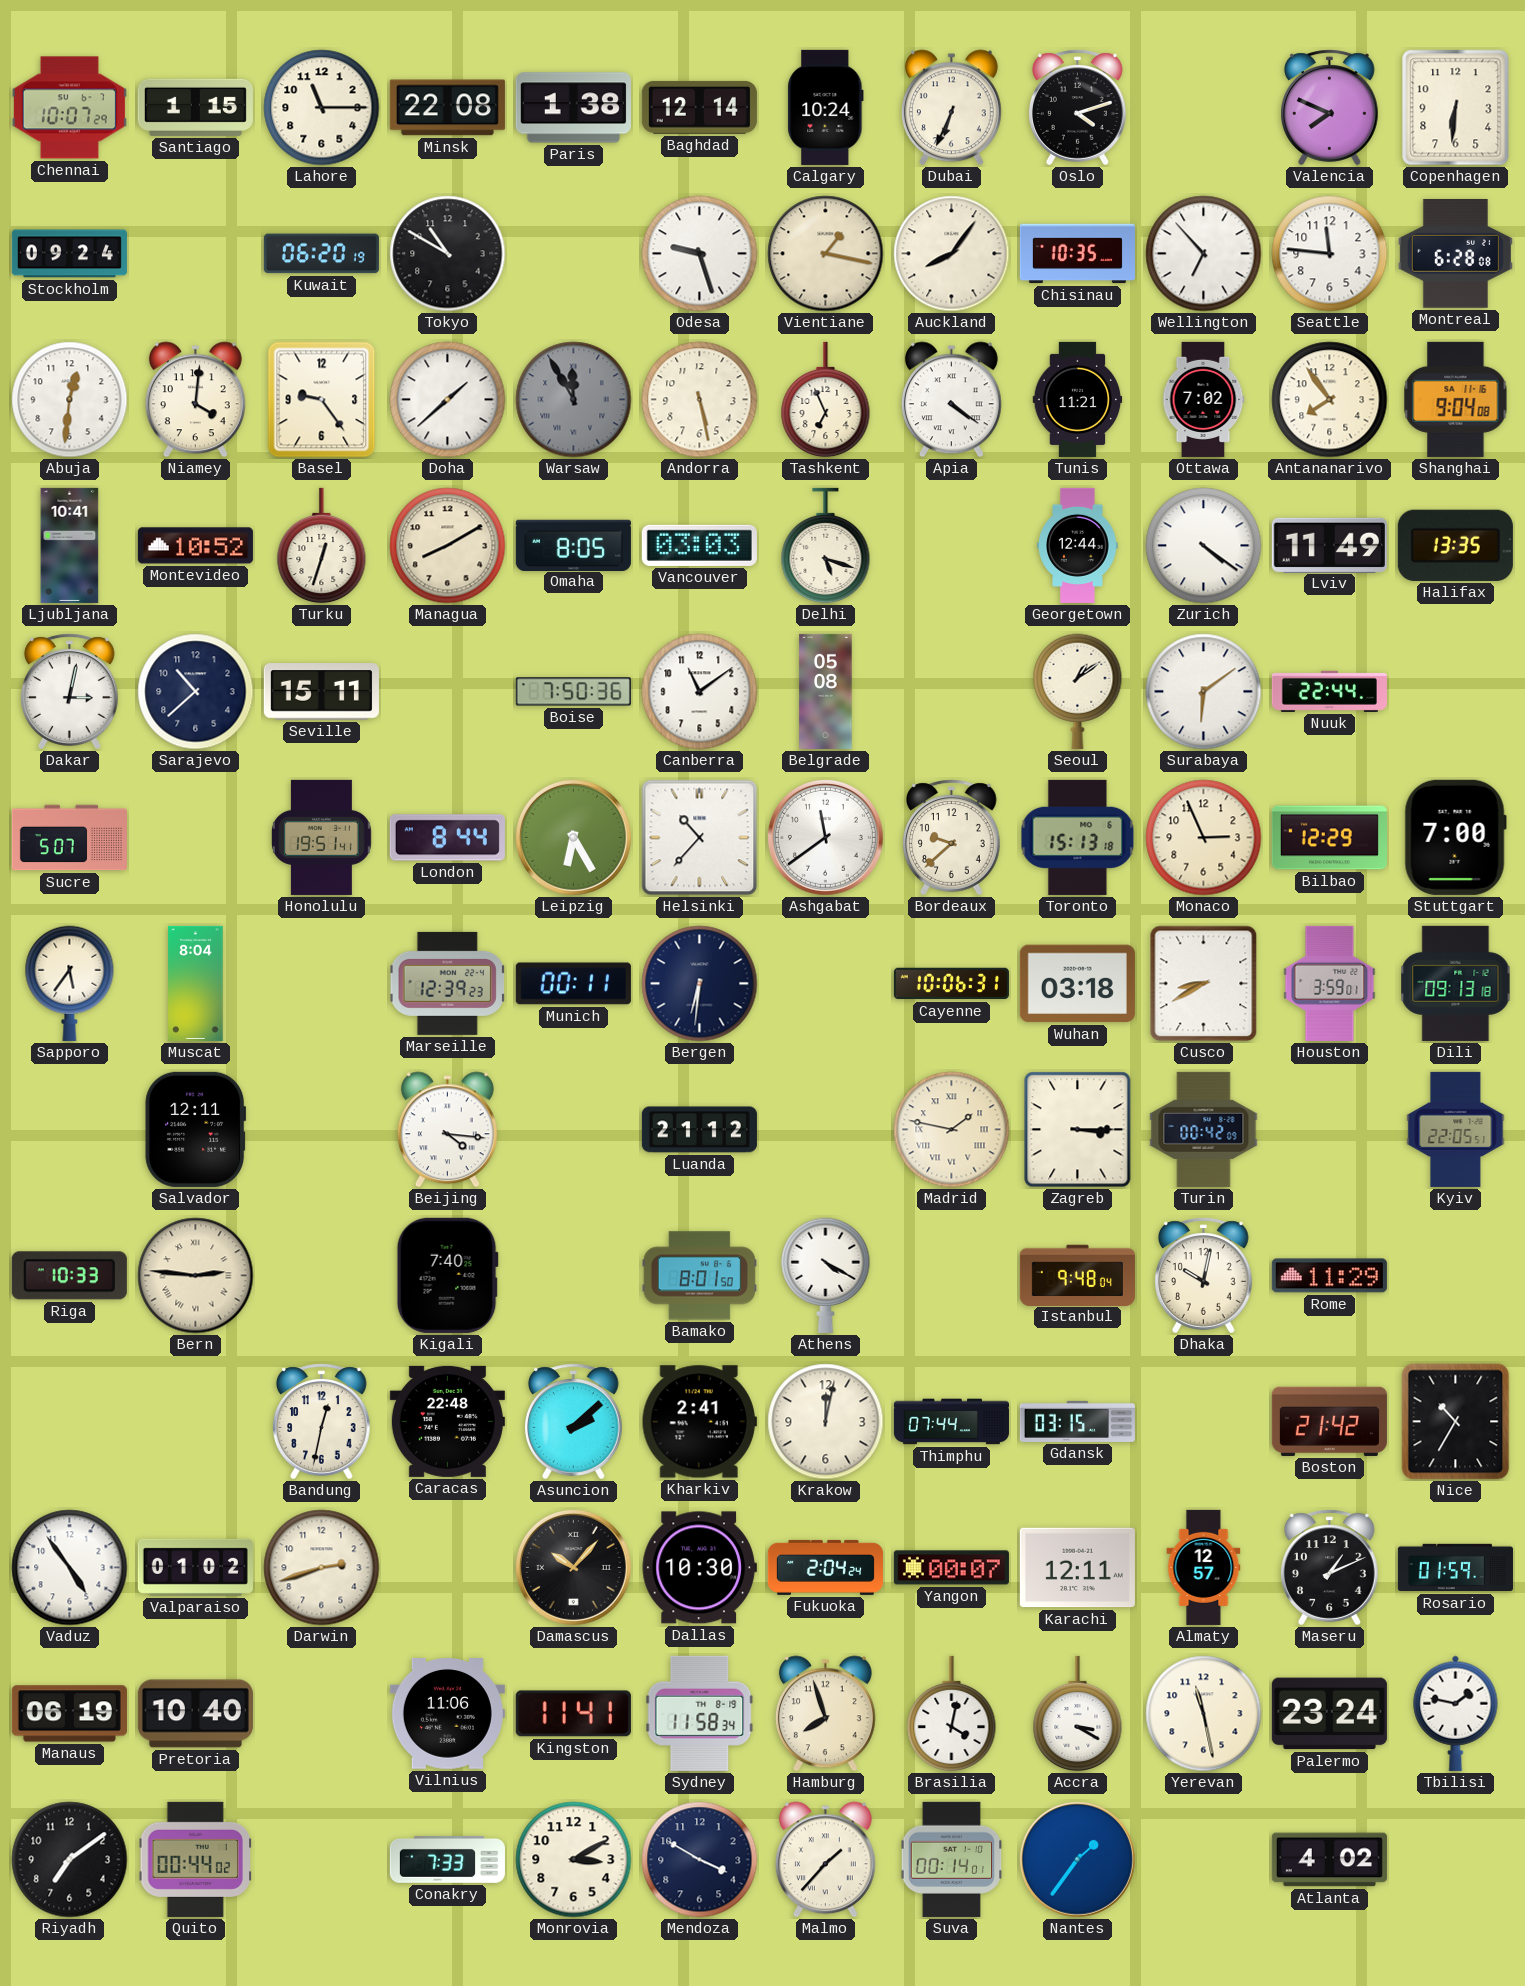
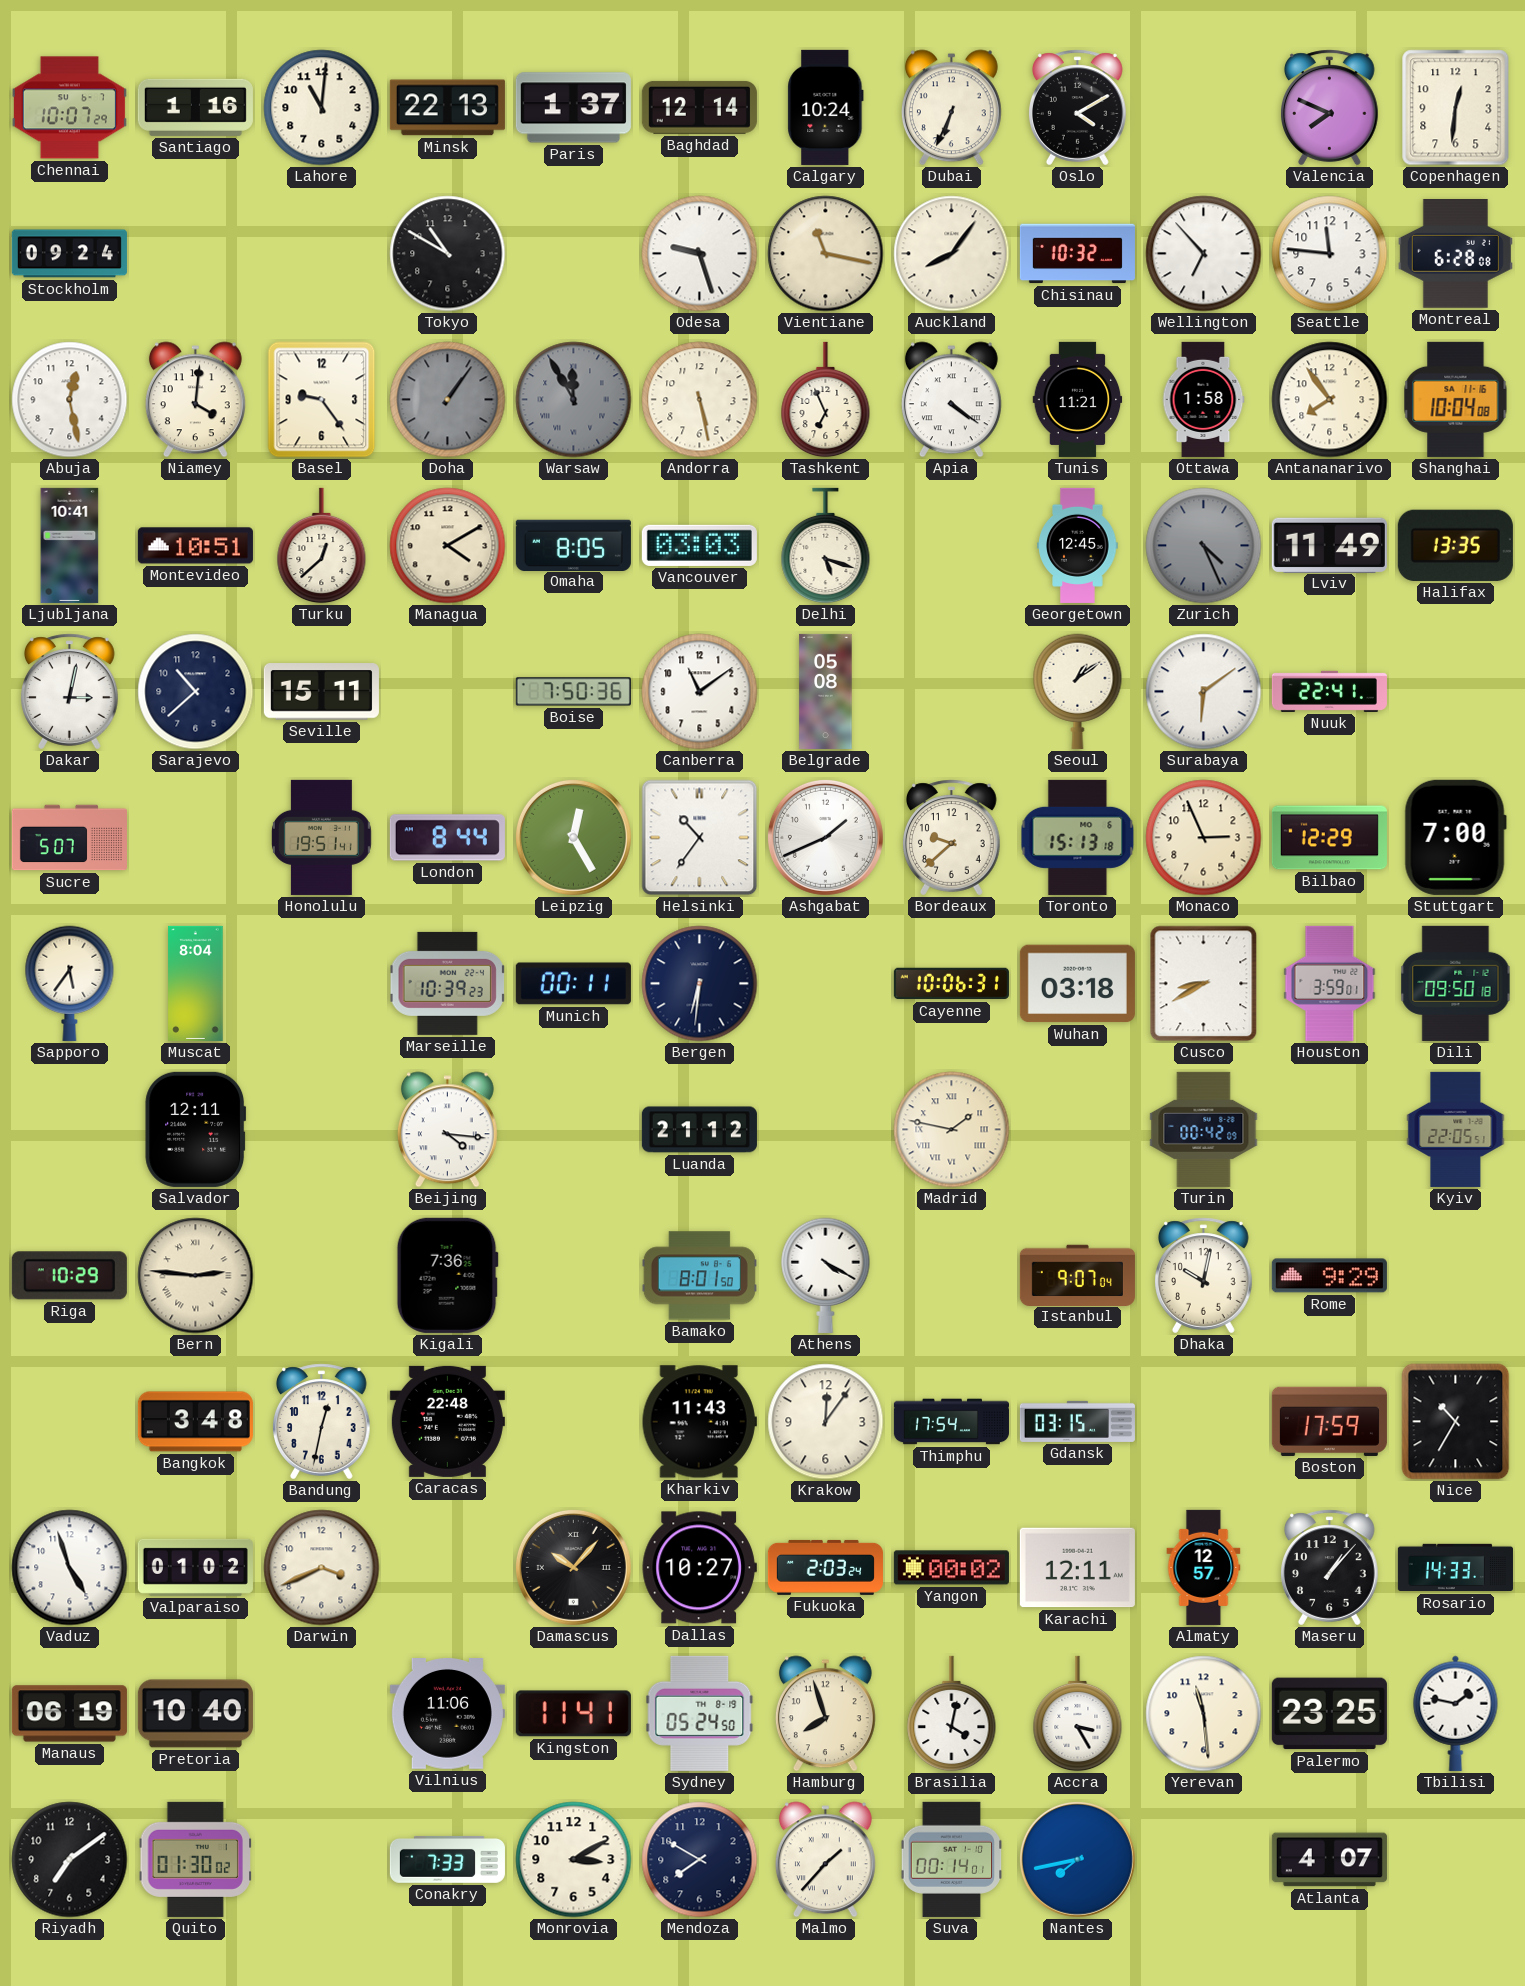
Santiago: 1:15 -> 1:16 (195, 107)
Lahore: 11:15 -> 11:01 (322, 108)
Minsk: 22:08 -> 22:13 (447, 108)
Paris: 1:38 -> 1:37 (573, 108)
Oslo: 4:12 -> 4:10 (1078, 108)
Copenhagen: 6:31 -> 12:31 (1456, 108)
Kuwait: 06:20 -> none (321, 254)
Vientiane: 1:17 -> 11:17 (826, 254)
Chisinau: 10:35 -> 10:32 (1077, 254)
Abuja: 12:31 -> 12:28 (70, 400)
Doha: 1:38 -> 1:06 (448, 400)
Doha dial: white -> grey (448, 400)
Ottawa: 7:02 -> 1:58 (1203, 399)
Shanghai: 9:04 -> 10:04 (1456, 399)
Montevideo: 10:52 -> 10:51 (195, 546)
Turku: 12:33 -> 12:38 (322, 546)
Managua: 8:10 -> 4:10 (448, 546)
Georgetown: 12:44 -> 12:45 (1078, 545)
Zurich: 4:21 -> 4:26 (1204, 546)
Zurich dial: white -> grey (1204, 546)
Nuuk: 22:44 -> 22:41 (1329, 691)
Leipzig: 6:25 -> 12:25 (573, 837)
Helsinki: 10:37 -> 10:36 (700, 838)
Ashgabat: 11:39 -> 1:41 (825, 837)
Marseille: 12:39 -> 10:39 (447, 983)
Dili: 09:13 -> 09:50 (1456, 983)
Zagreb: 3:15 -> none (1078, 1130)
Riga: 10:33 -> 10:29 (69, 1276)
Kigali: 7:40 -> 7:36 (447, 1275)
Istanbul: 9:48 -> 9:07 (1077, 1275)
Rome: 11:29 -> 9:29 (1329, 1276)
Bangkok: none -> 3:48 (195, 1422)
Asuncion: 2:08 -> none (574, 1422)
Kharkiv: 2:41 -> 11:43 (699, 1422)
Krakow: 12:02 -> 12:06 (826, 1422)
Thimphu: 07:44 -> 17:54 (951, 1422)
Boston: 21:42 -> 17:59 (1329, 1421)
Vaduz: 4:54 -> 4:57 (70, 1568)
Darwin: 2:42 -> 3:41 (322, 1568)
Dallas: 10:30 -> 10:27 (699, 1568)
Fukuoka: 2:04 -> 2:03 (825, 1567)
Yangon: 00:07 -> 00:02 (951, 1568)
Maseru: 1:11 -> 1:07 (1330, 1568)
Rosario: 01:59 -> 14:33 (1455, 1568)
Sydney: 11:58 -> 05:24 (700, 1713)
Accra: 3:20 -> 3:25 (1078, 1714)
Yerevan: 11:28 -> 11:29 (1204, 1714)
Palermo: 23:24 -> 23:25 (1329, 1714)
Quito: 00:44 -> 01:30 (195, 1859)
Mendoza: 3:50 -> 7:50 (700, 1860)
Nantes: 1:36 -> 7:43 (1077, 1859)
Atlanta: 4:02 -> 4:07 (1329, 1860)
